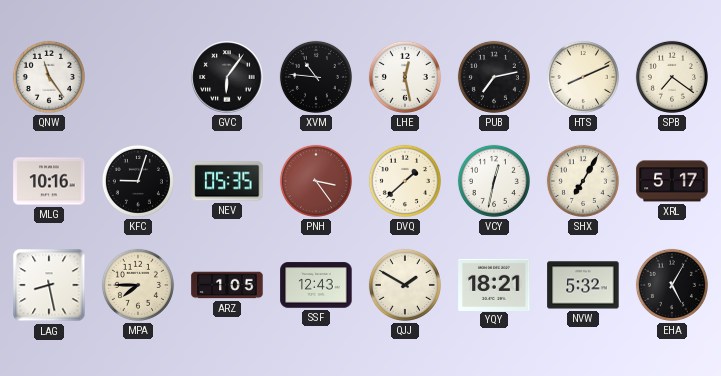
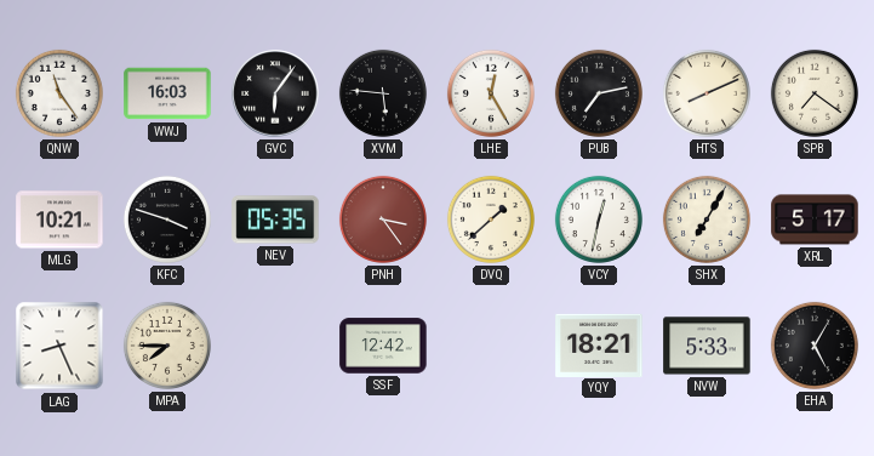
WWJ: none -> 16:03 (167, 93)
XVM: 10:46 -> 5:46 (383, 93)
LHE: 12:28 -> 12:25 (491, 93)
MLG: 10:16 -> 10:21 (59, 220)
KFC: 9:03 -> 3:48 (167, 220)
LAG: 8:28 -> 8:26 (59, 346)
ARZ: 1:05 -> none (227, 285)
SSF: 12:43 -> 12:42 (383, 346)
QJJ: 1:50 -> none (405, 285)
NVW: 5:32 -> 5:33 (707, 346)
